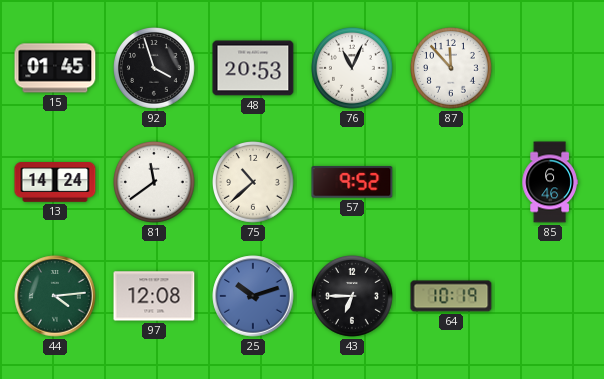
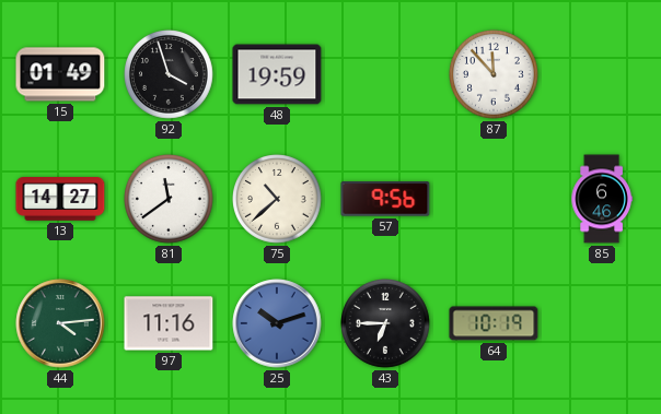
15: 01:45 -> 01:49 (60, 74)
48: 20:53 -> 19:59 (277, 74)
76: 11:04 -> none (353, 69)
13: 14:24 -> 14:27 (60, 199)
57: 9:52 -> 9:56 (385, 199)
97: 12:08 -> 11:16 (169, 323)
